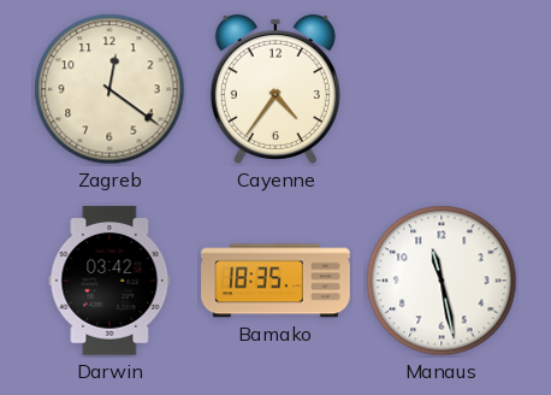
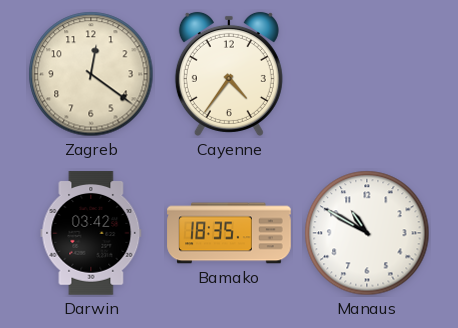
Manaus: 11:28 -> 10:50 (367, 233)
